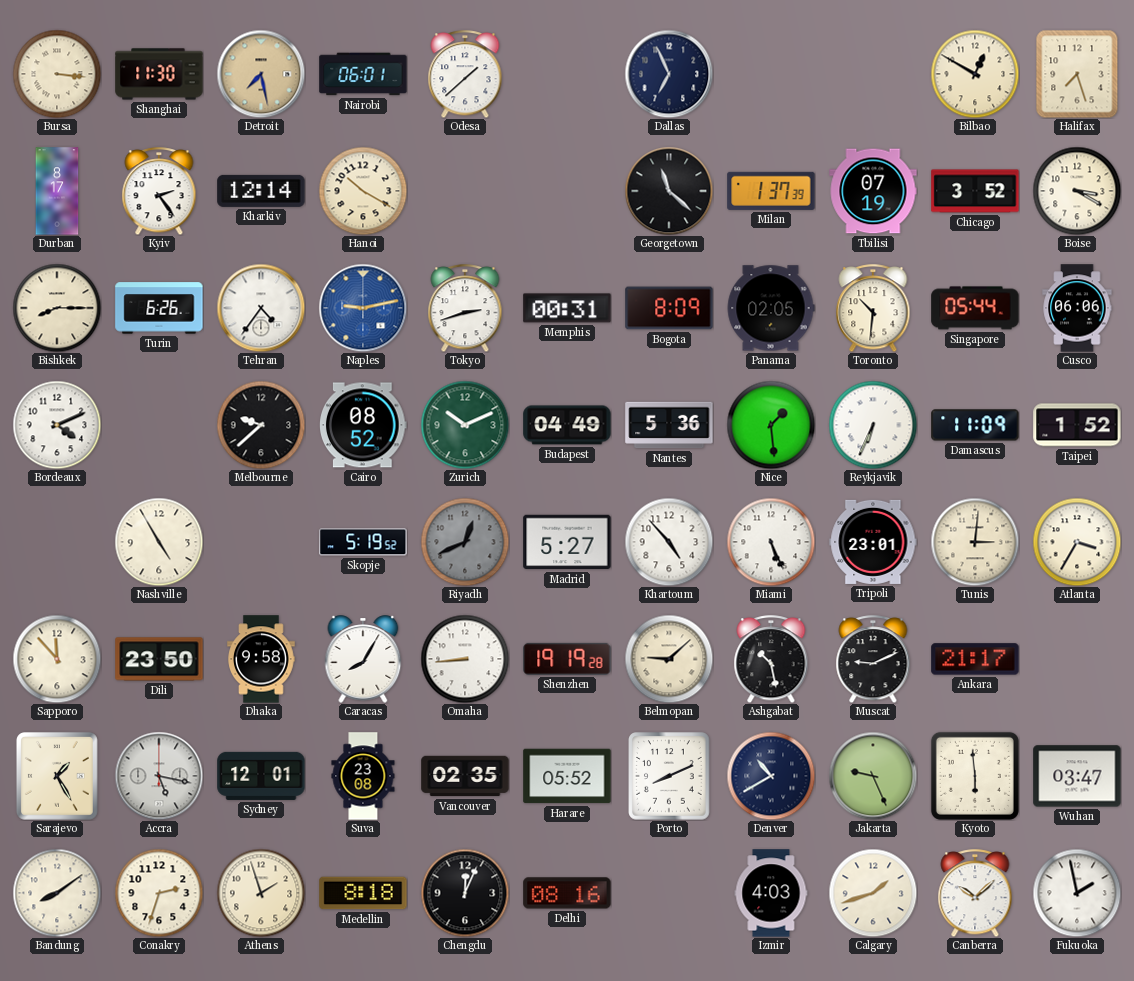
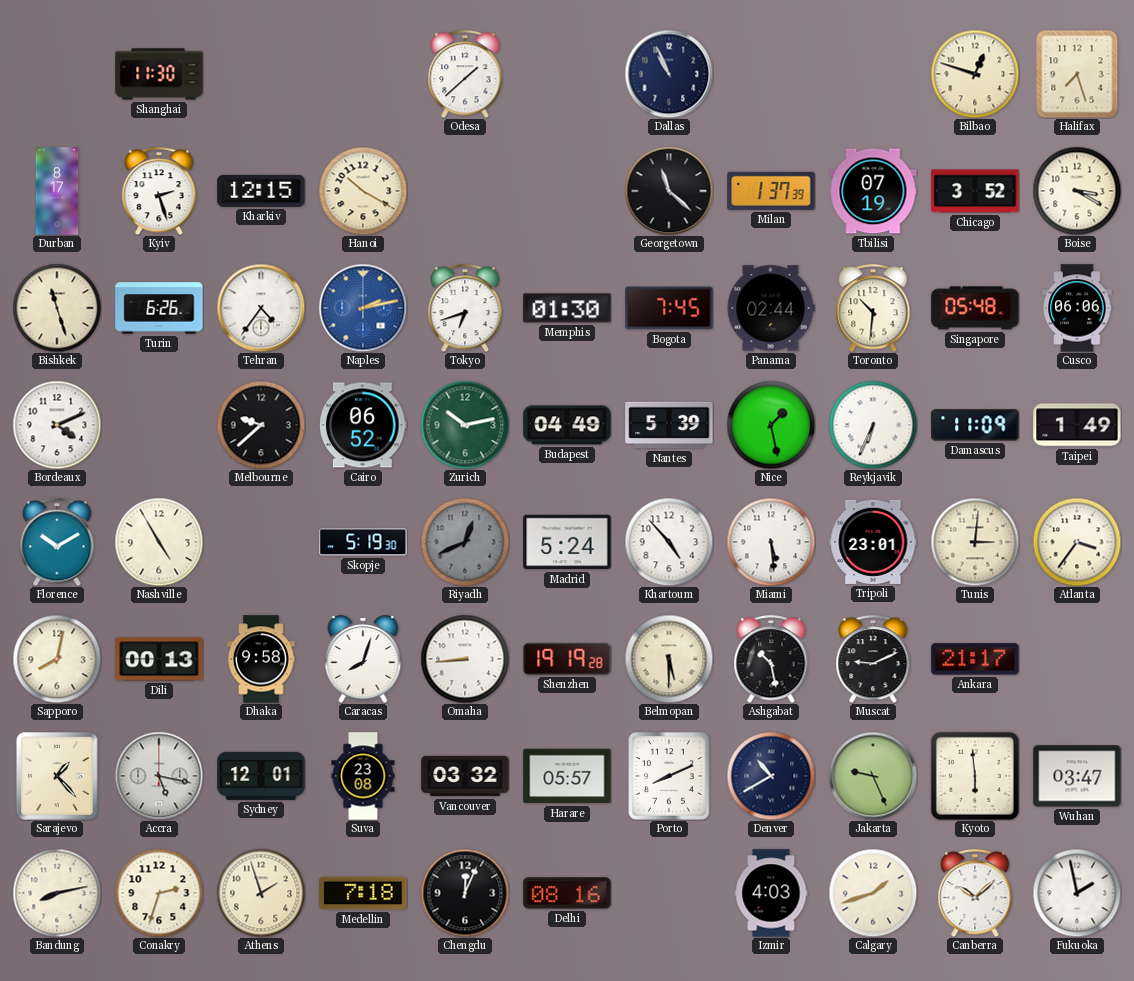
Bursa: 3:16 -> none (57, 74)
Detroit: 7:28 -> none (261, 74)
Nairobi: 06:01 -> none (363, 74)
Dallas: 6:56 -> 10:56 (669, 74)
Bilbao: 12:50 -> 12:48 (975, 74)
Kyiv: 2:24 -> 2:27 (159, 191)
Kharkiv: 12:14 -> 12:15 (261, 191)
Bishkek: 8:15 -> 11:27 (57, 308)
Naples: 9:13 -> 2:13 (363, 308)
Tokyo: 2:42 -> 6:42 (465, 308)
Memphis: 00:31 -> 01:30 (567, 308)
Bogota: 8:09 -> 7:45 (669, 308)
Panama: 02:05 -> 02:44 (771, 308)
Singapore: 05:44 -> 05:48 (975, 308)
Cairo: 08:52 -> 06:52 (364, 425)
Zurich: 10:11 -> 10:13 (465, 425)
Nantes: 5:36 -> 5:39 (669, 425)
Nice: 1:29 -> 1:28 (771, 425)
Taipei: 1:52 -> 1:49 (1077, 425)
Florence: none -> 10:10 (57, 542)
Skopje: 5:19:52 -> 5:19:30 (363, 542)
Madrid: 5:27 -> 5:24 (567, 542)
Miami: 5:26 -> 5:29 (771, 542)
Atlanta: 3:35 -> 3:36 (1077, 542)
Sapporo: 11:53 -> 8:02 (57, 659)
Dili: 23:50 -> 00:13 (159, 659)
Caracas: 8:05 -> 8:03 (363, 659)
Belmopan: 9:08 -> 5:30 (669, 659)
Sarajevo: 1:25 -> 1:23 (57, 777)
Vancouver: 02:35 -> 03:32 (465, 776)
Harare: 05:52 -> 05:57 (567, 776)
Bandung: 8:09 -> 8:13 (57, 893)
Medellin: 8:18 -> 7:18 (363, 893)
